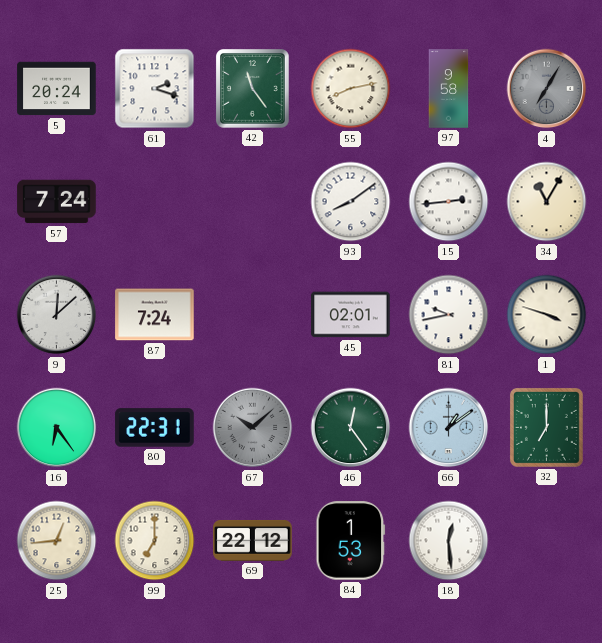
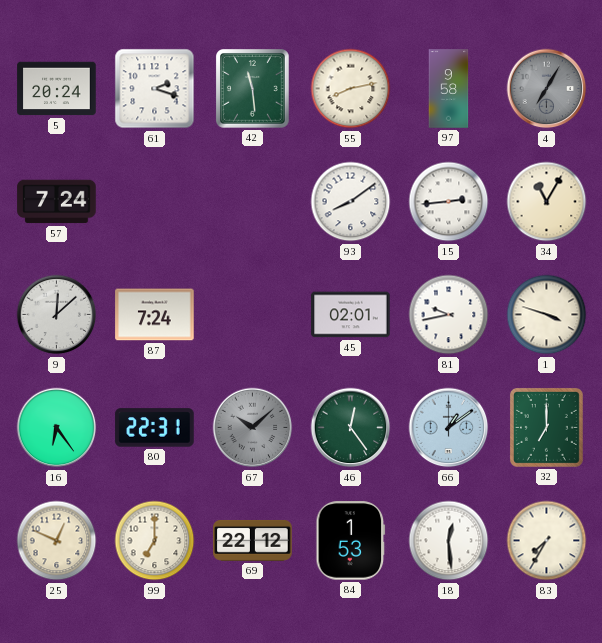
42: 11:24 -> 11:29 (253, 89)
25: 12:44 -> 12:49 (57, 541)
83: none -> 7:35 (547, 541)
